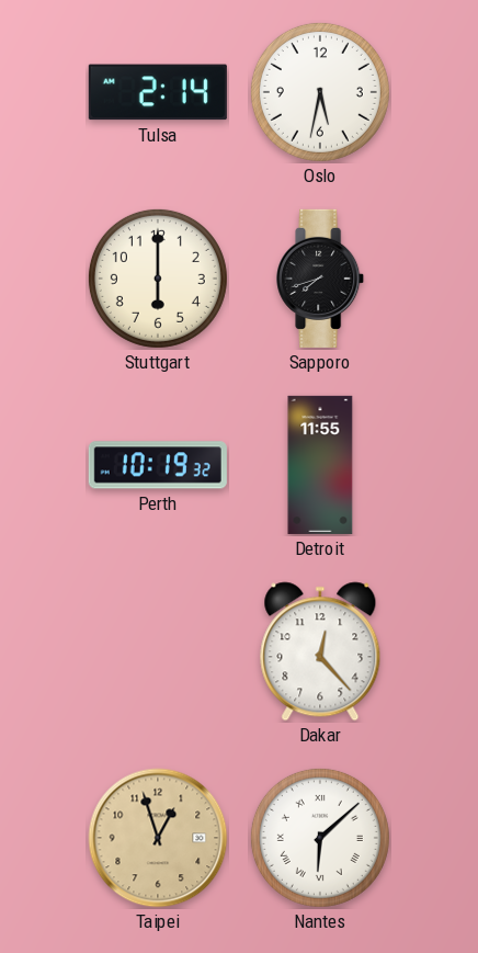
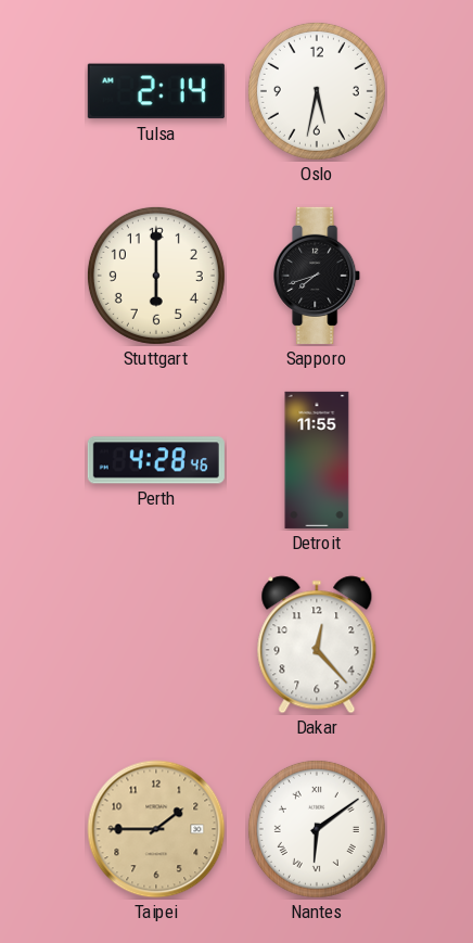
Perth: 10:19 -> 4:28 (156, 460)
Taipei: 12:57 -> 1:45 (156, 829)
Nantes: 6:08 -> 6:09 (317, 829)
